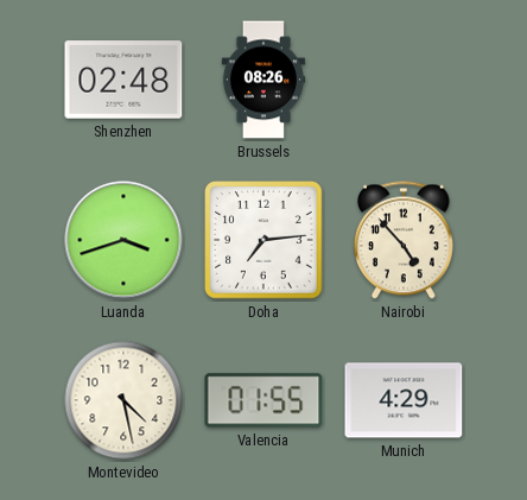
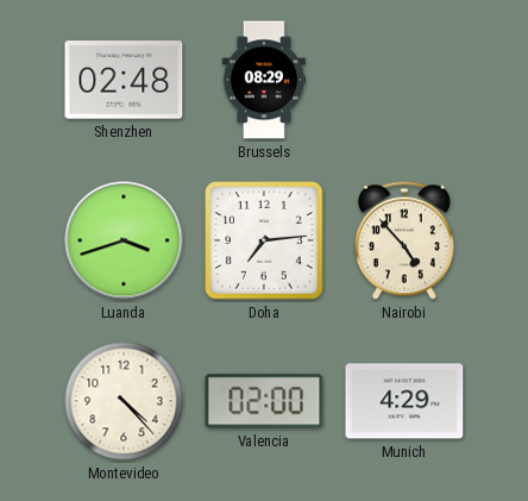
Brussels: 08:26 -> 08:29 (264, 80)
Montevideo: 4:28 -> 4:23 (124, 401)
Valencia: 01:55 -> 02:00 (264, 401)
